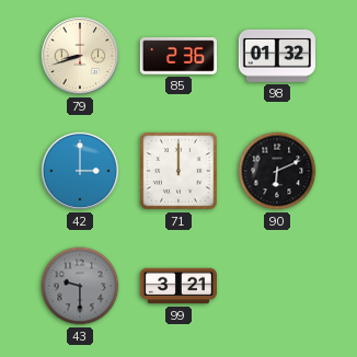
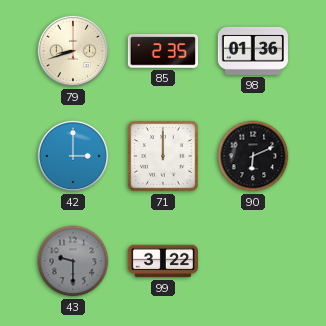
85: 2:36 -> 2:35 (162, 51)
98: 01:32 -> 01:36 (253, 51)
99: 3:21 -> 3:22 (162, 261)
